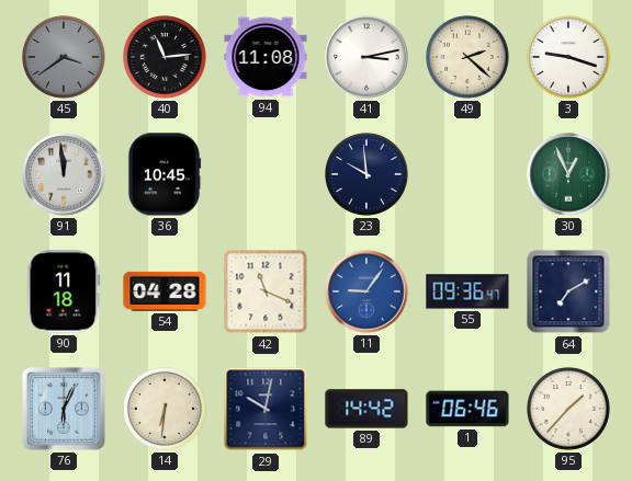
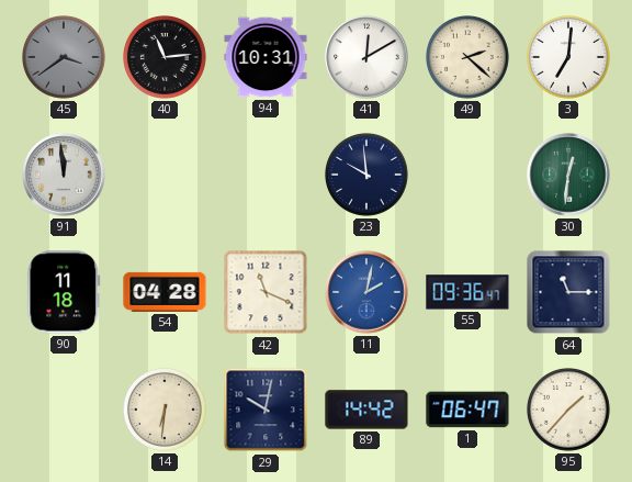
94: 11:08 -> 10:31 (266, 57)
41: 3:13 -> 12:10 (366, 57)
3: 9:18 -> 7:01 (569, 58)
36: 10:45 -> none (165, 174)
30: 12:56 -> 12:31 (568, 175)
11: 9:06 -> 2:02 (366, 292)
64: 7:10 -> 11:15 (568, 292)
76: 6:04 -> none (64, 409)
1: 06:46 -> 06:47 (467, 410)
